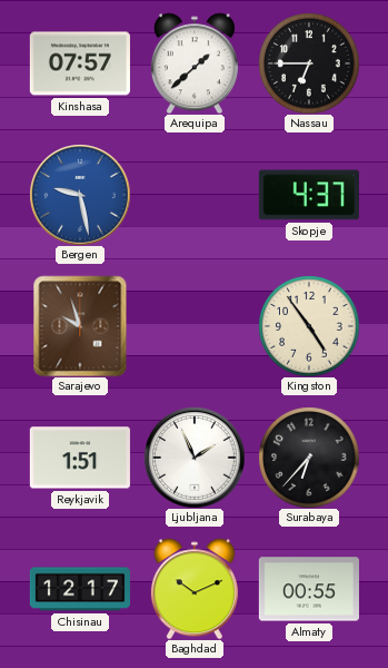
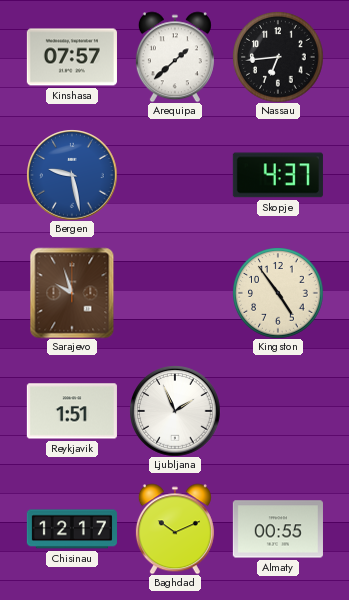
Nassau: 6:45 -> 6:44 (278, 57)
Surabaya: 6:37 -> none (309, 458)
